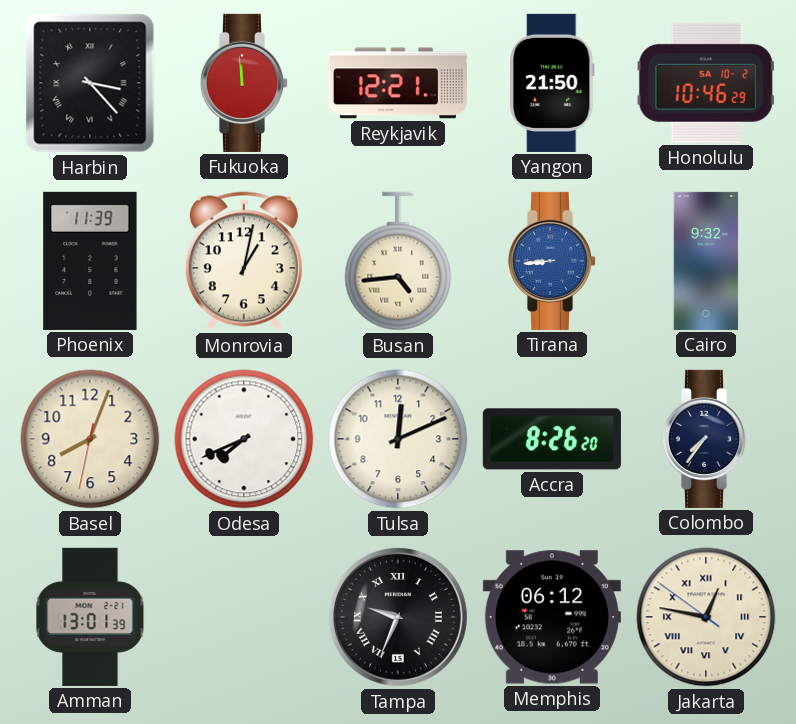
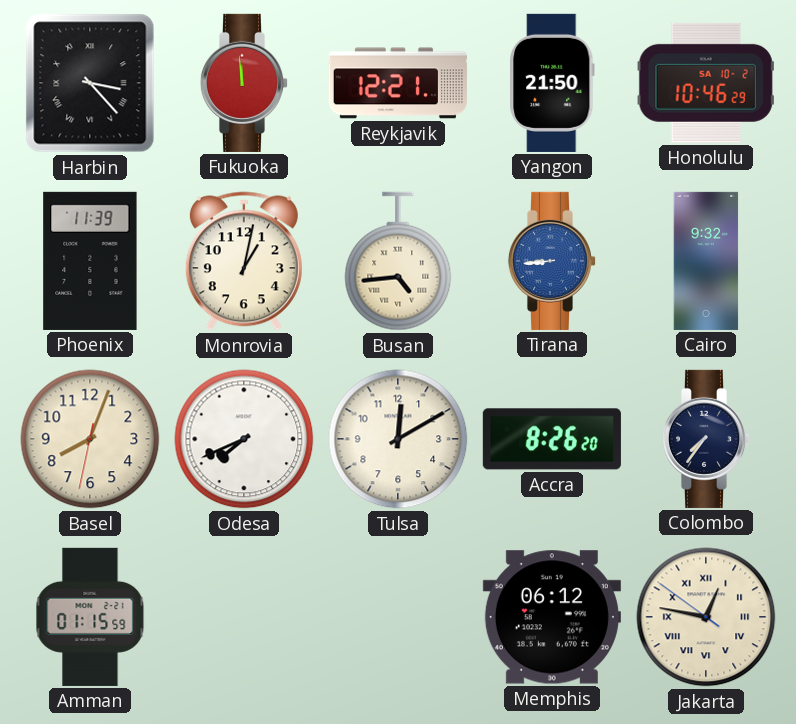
Tulsa: 12:11 -> 12:10 (398, 439)
Amman: 13:01 -> 01:15 (90, 617)
Tampa: 9:34 -> none (398, 617)
